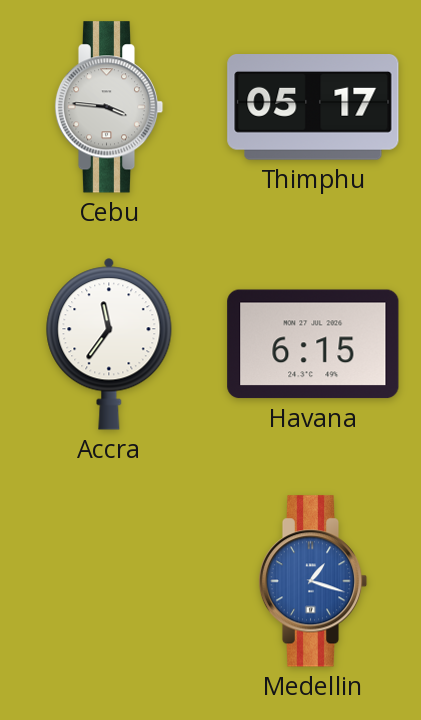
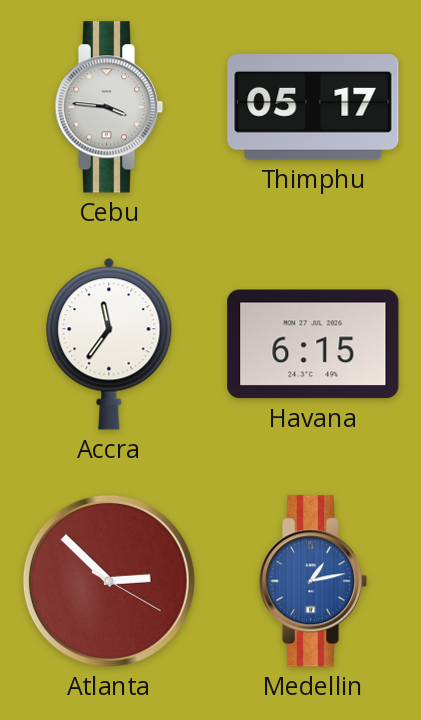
Atlanta: none -> 2:52 (109, 581)
Medellin: 1:18 -> 1:13 (313, 581)
